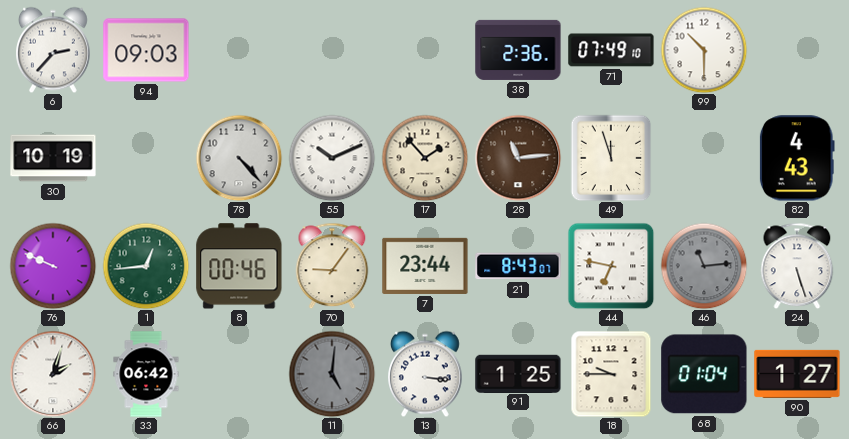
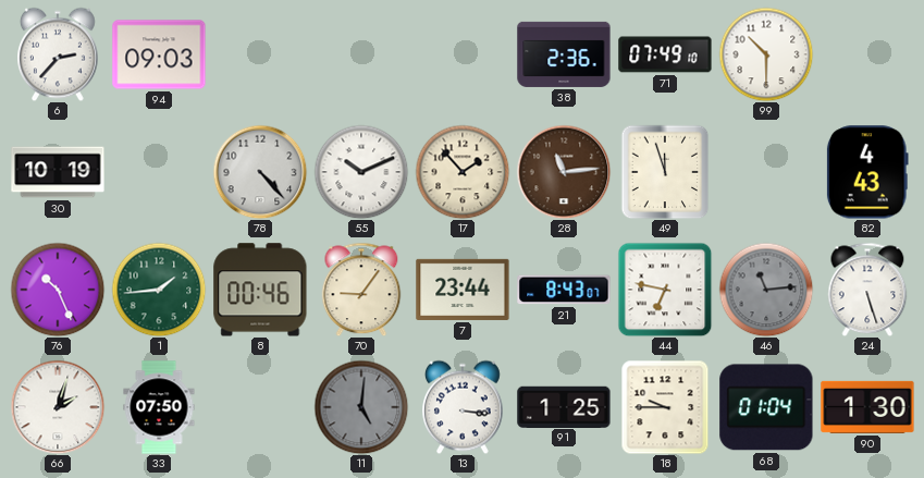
76: 9:49 -> 10:26 (58, 290)
1: 12:44 -> 1:44 (159, 290)
33: 06:42 -> 07:50 (159, 407)
90: 1:27 -> 1:30 (867, 407)
